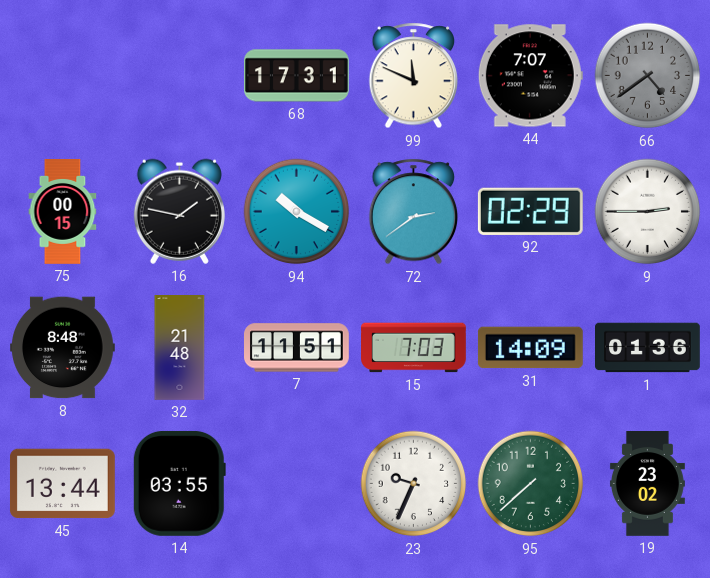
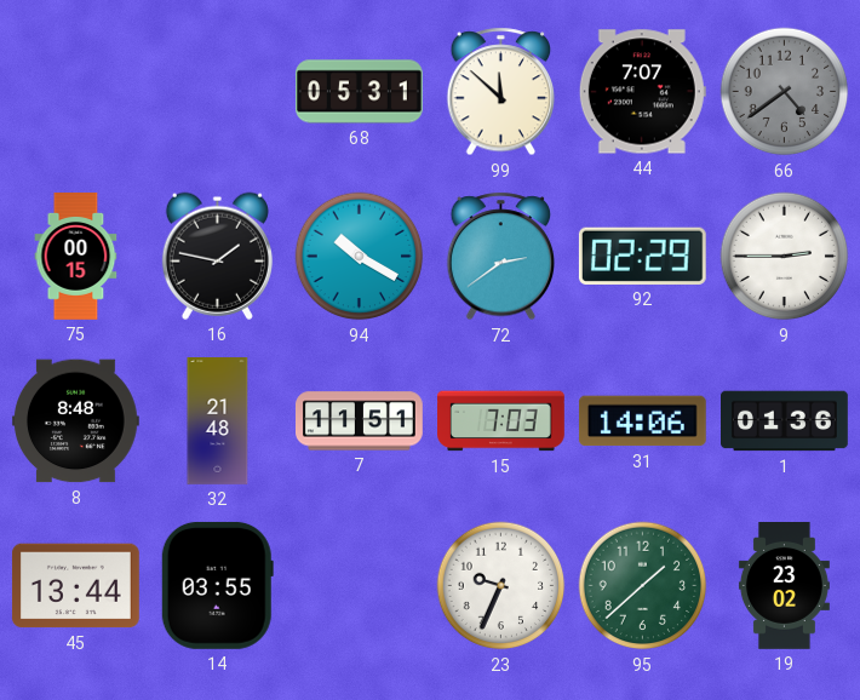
68: 17:31 -> 05:31 (360, 92)
99: 11:49 -> 11:52 (501, 92)
31: 14:09 -> 14:06 (642, 421)
95: 7:38 -> 1:38 (643, 586)
